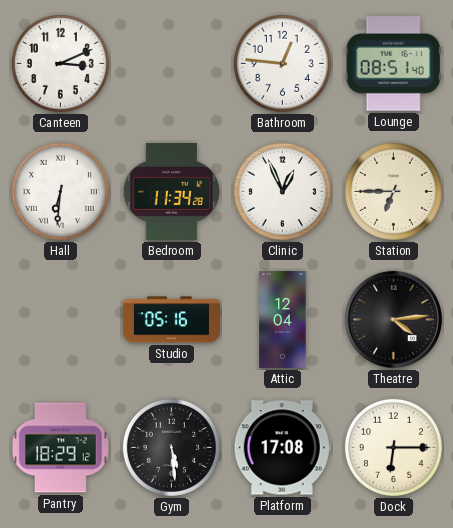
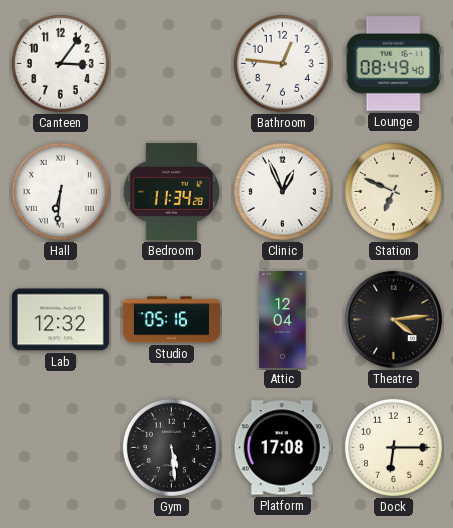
Canteen: 3:11 -> 3:06 (60, 63)
Lounge: 08:51 -> 08:49 (393, 64)
Station: 6:45 -> 6:49 (393, 191)
Lab: none -> 12:32 (60, 320)
Pantry: 18:29 -> none (60, 448)
